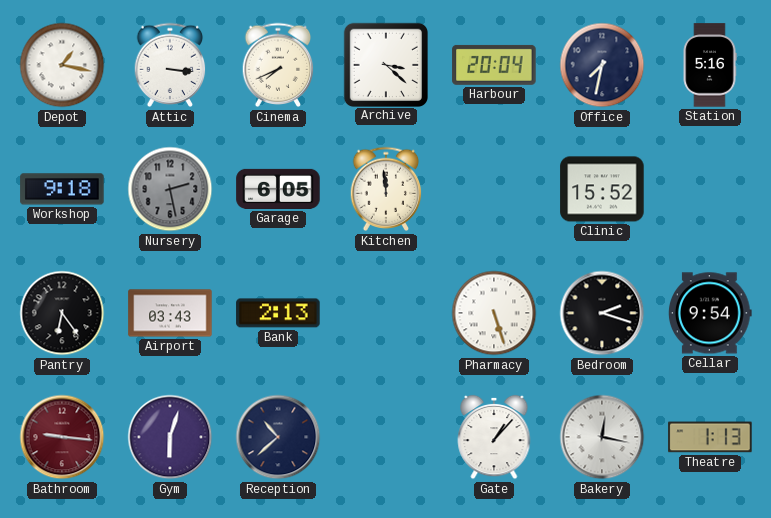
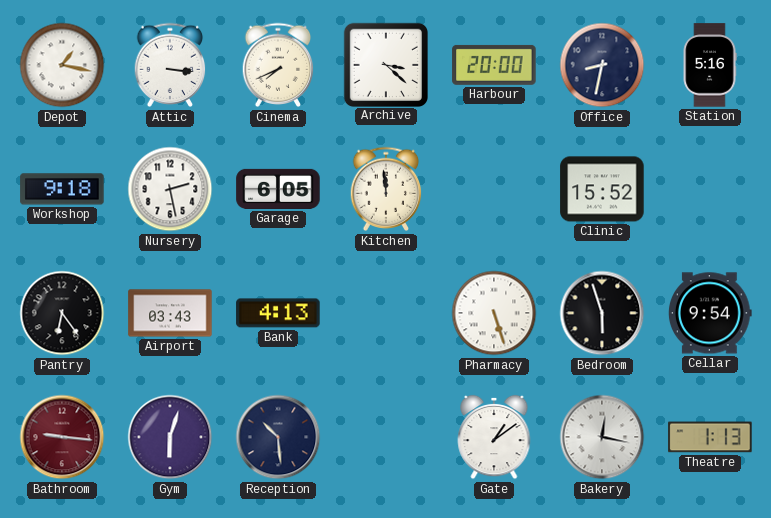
Harbour: 20:04 -> 20:00 (494, 65)
Office: 7:32 -> 8:32 (602, 65)
Nursery dial: grey -> white (170, 189)
Bank: 2:13 -> 4:13 (278, 313)
Bedroom: 2:18 -> 5:57 (602, 313)
Reception: 10:38 -> 10:29 (278, 437)
Gate: 1:07 -> 1:09 (494, 437)
